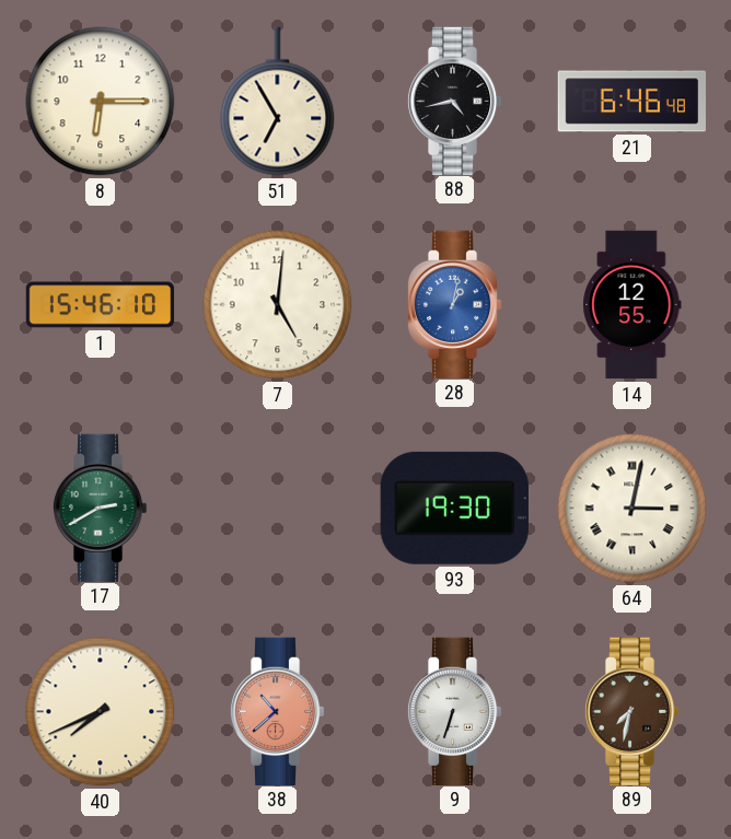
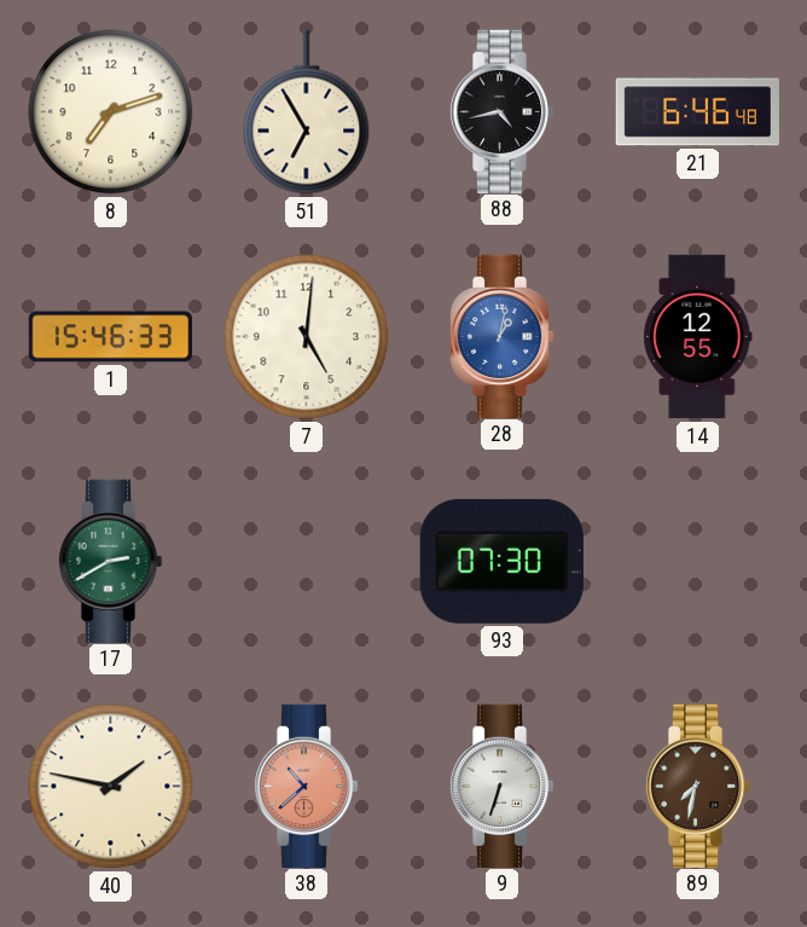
8: 6:15 -> 7:12 (111, 112)
1: 15:46:10 -> 15:46:33 (111, 337)
93: 19:30 -> 07:30 (501, 561)
64: 3:02 -> none (633, 509)
40: 7:41 -> 1:47 (111, 787)
